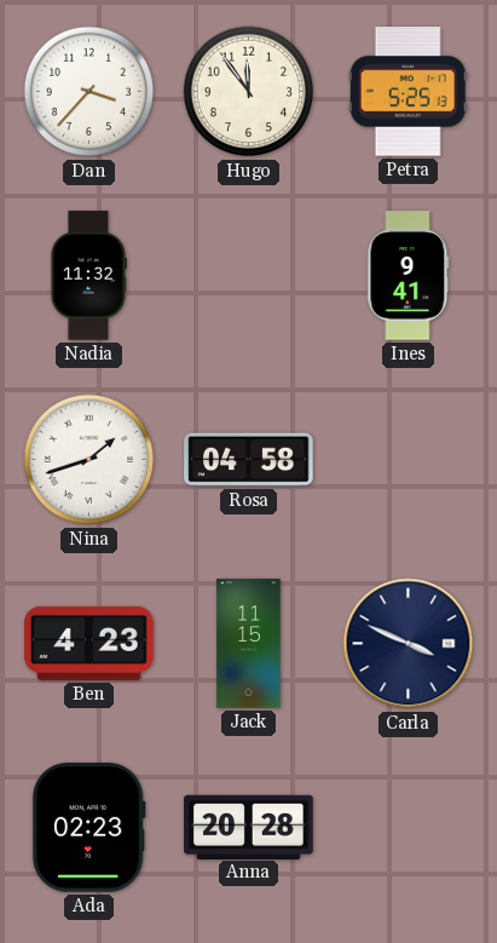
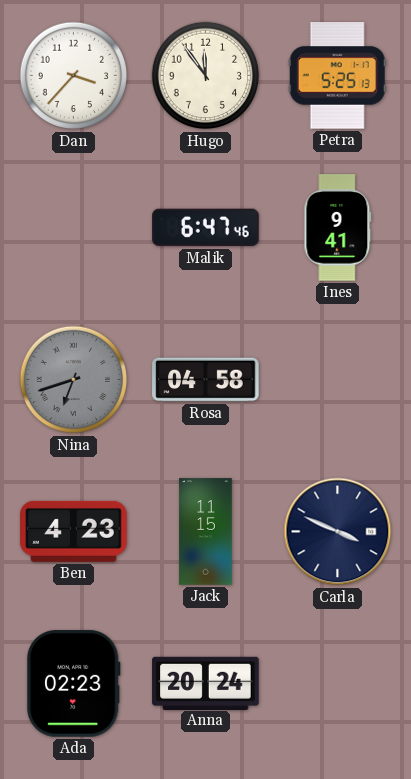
Nadia: 11:32 -> none (88, 276)
Malik: none -> 6:47 (206, 228)
Nina: 1:42 -> 6:42 (74, 380)
Nina dial: white -> grey (74, 380)
Anna: 20:28 -> 20:24 (206, 683)
